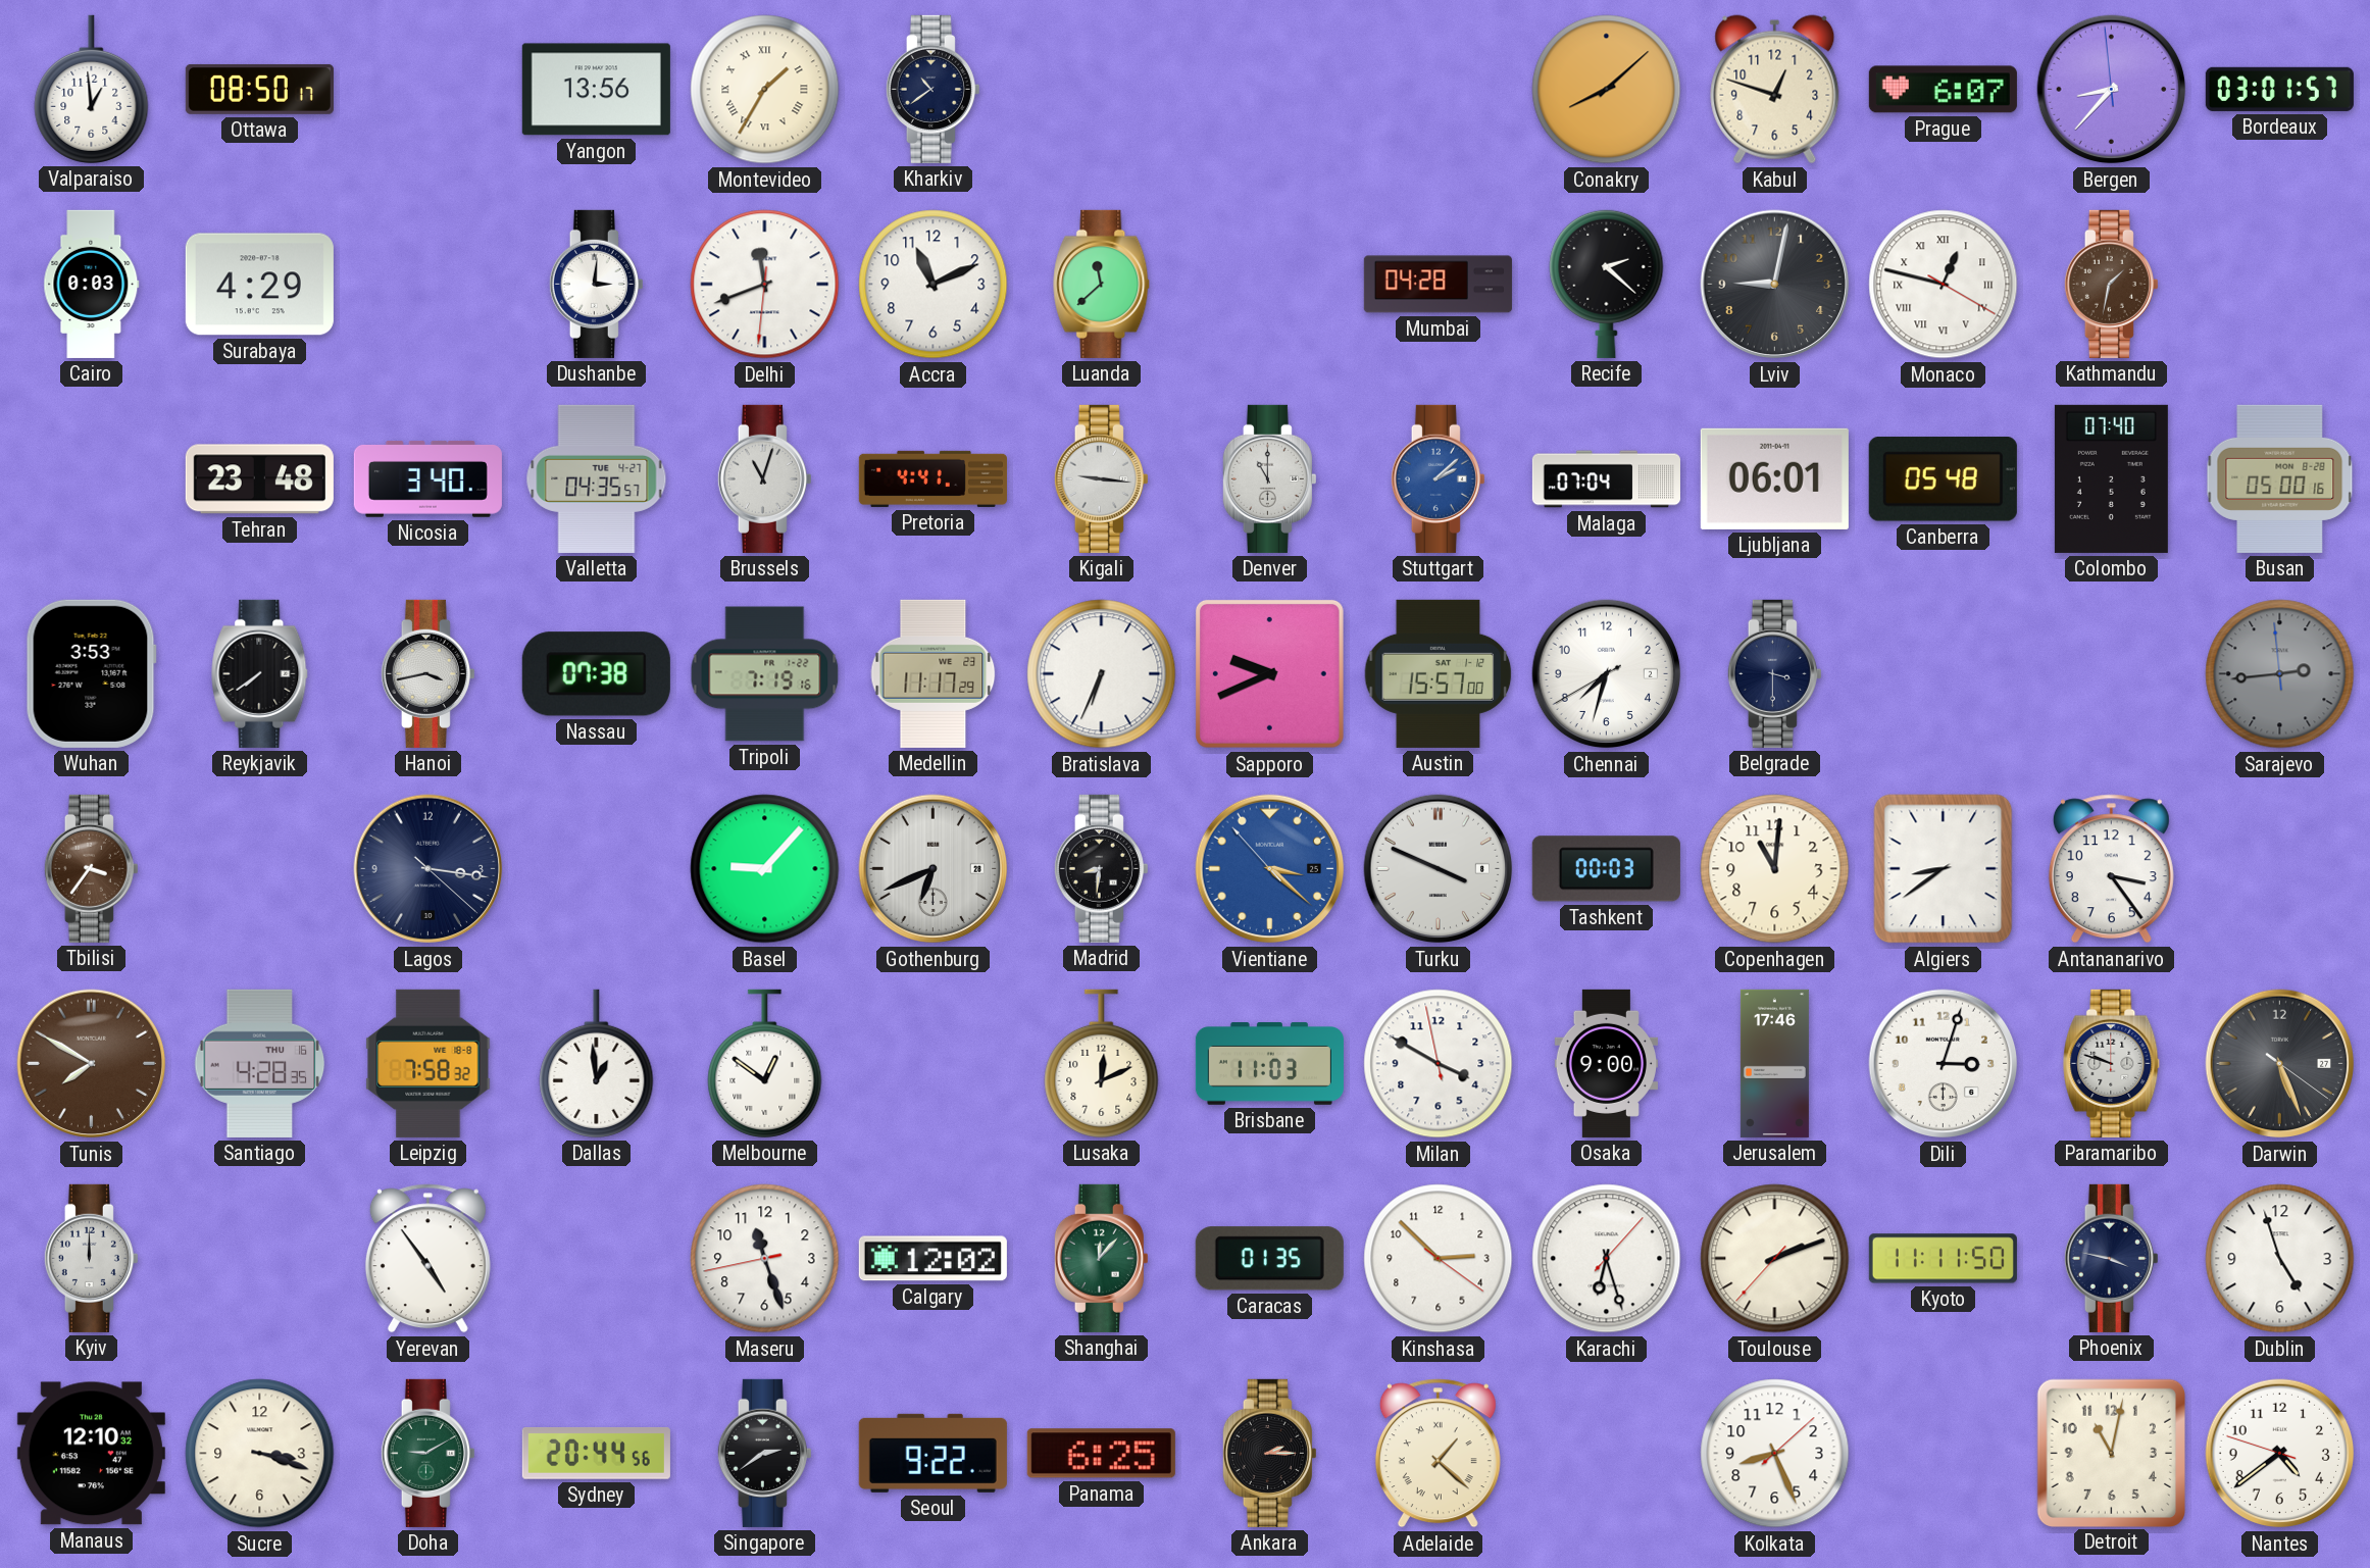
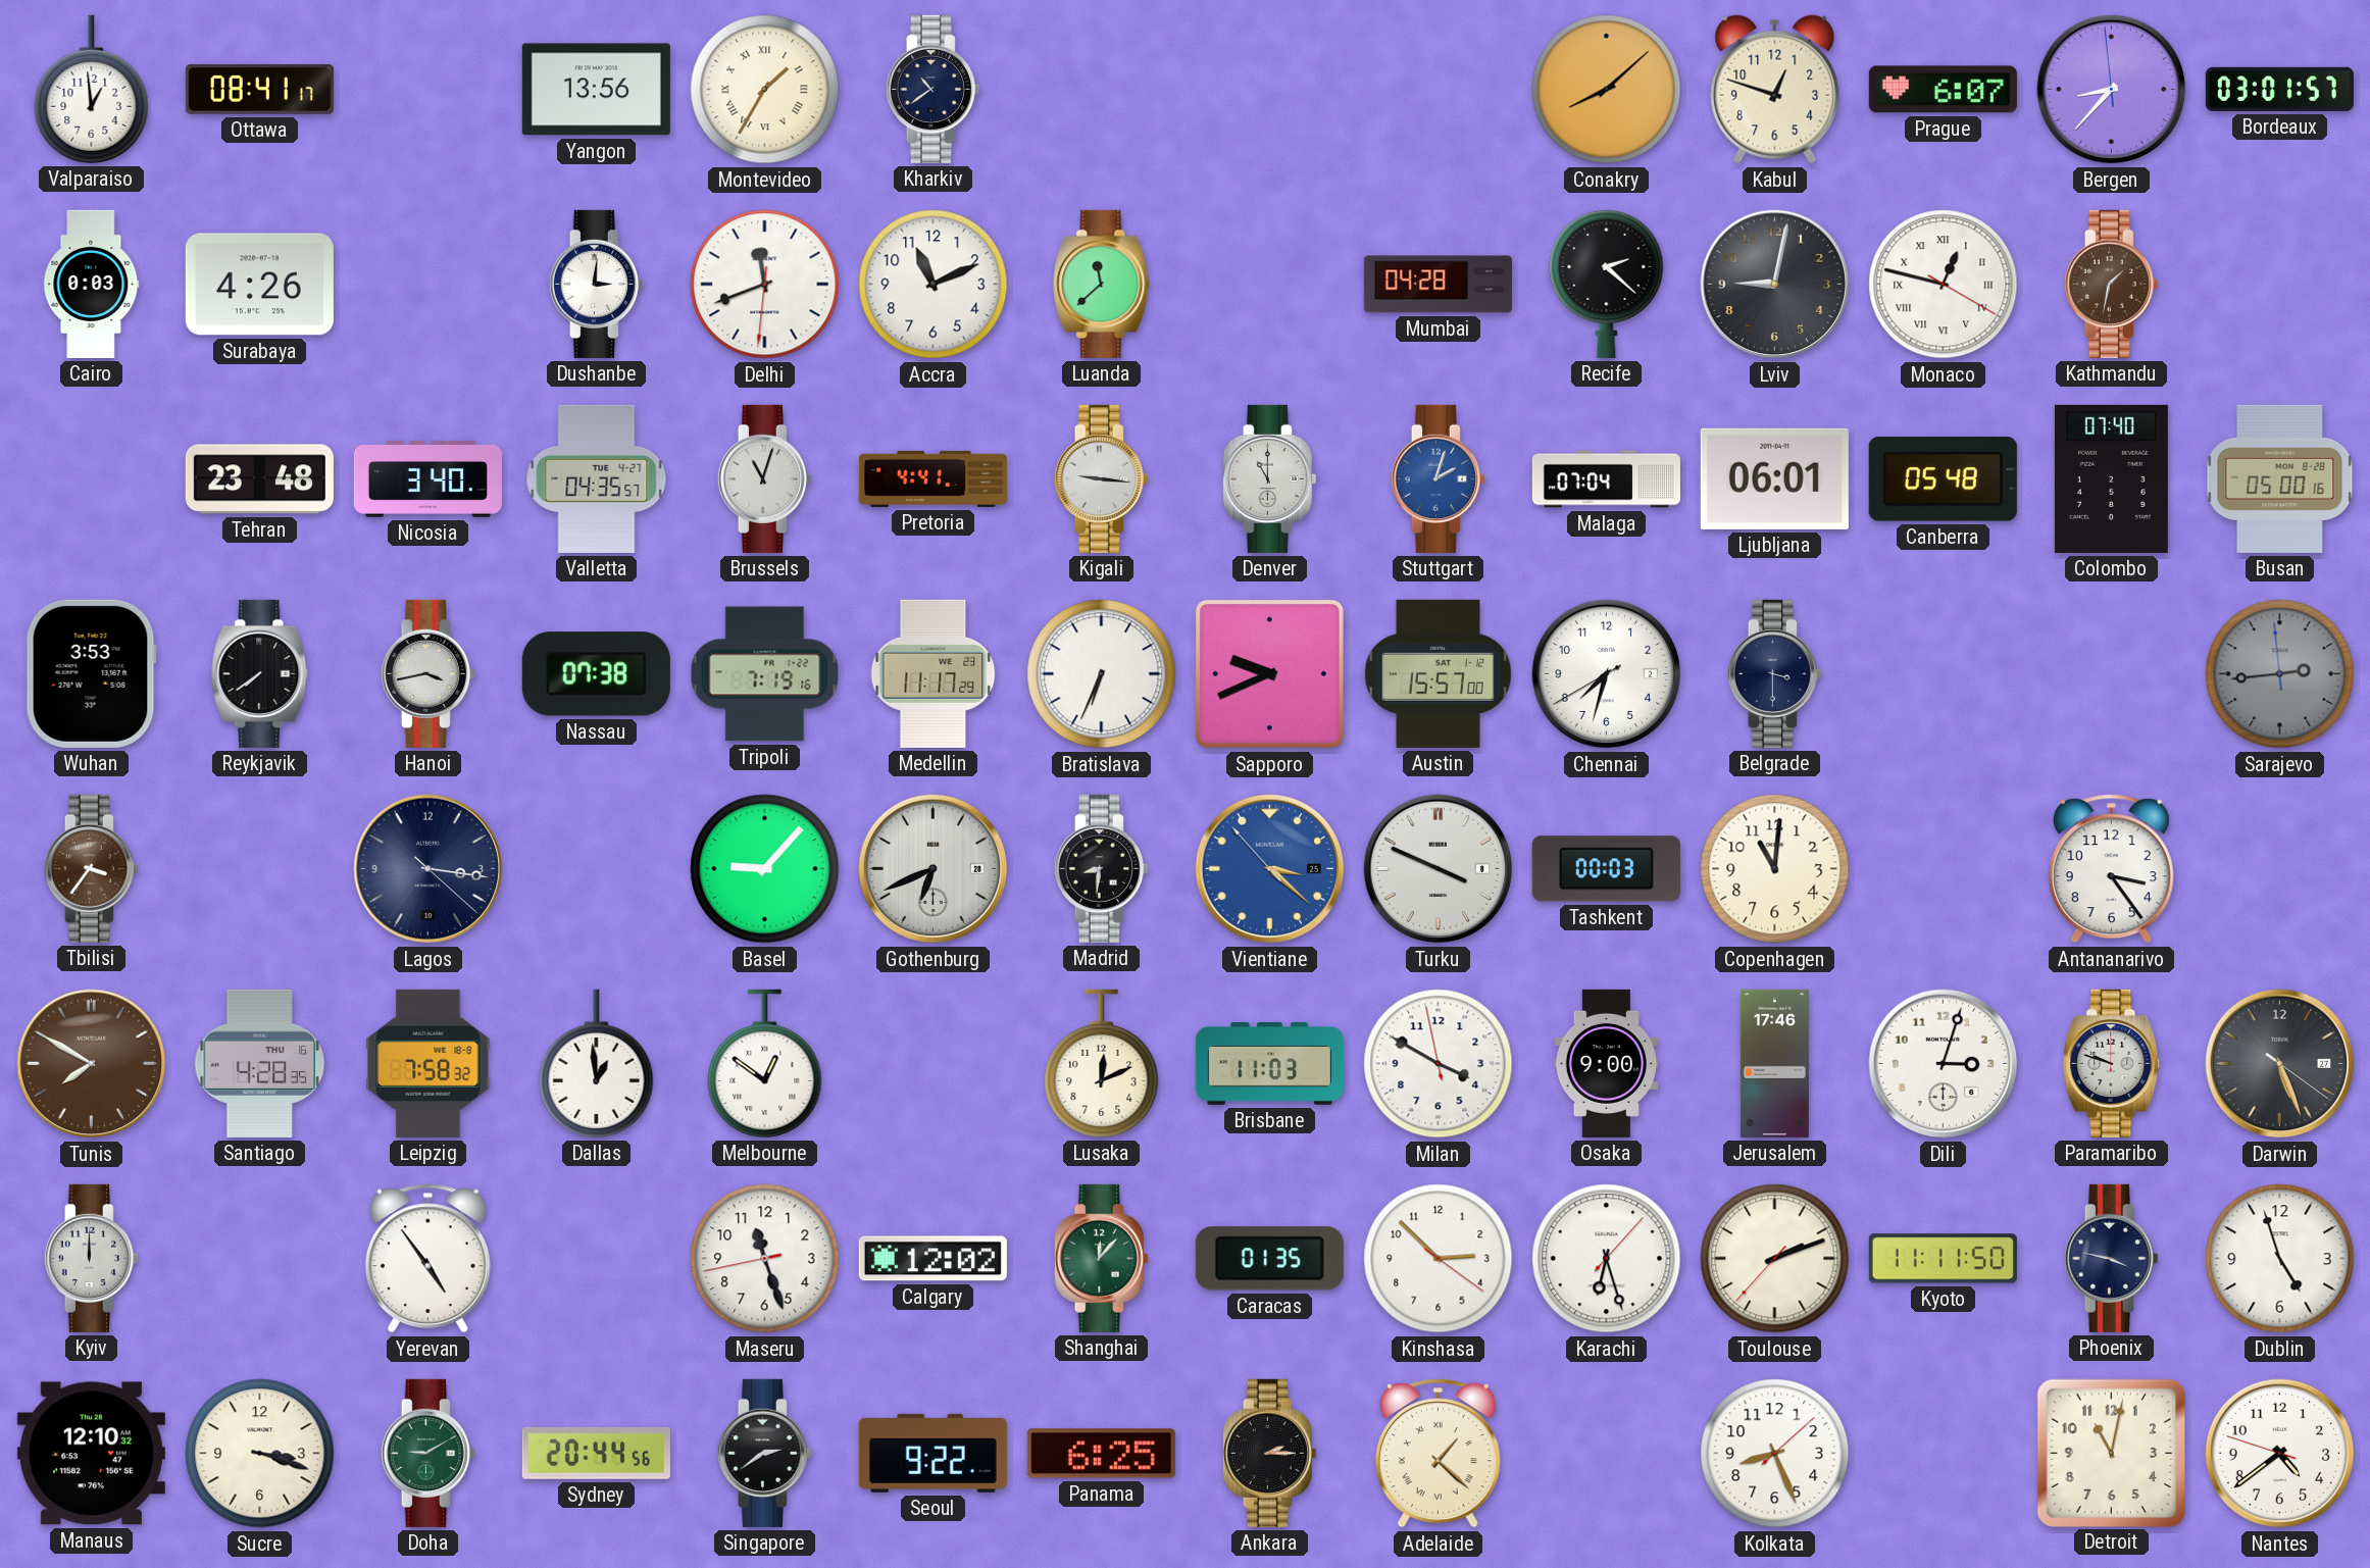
Ottawa: 08:50 -> 08:41 (259, 89)
Surabaya: 4:29 -> 4:26 (259, 285)
Stuttgart: 2:08 -> 2:03 (1438, 478)
Algiers: 8:39 -> none (1944, 869)
